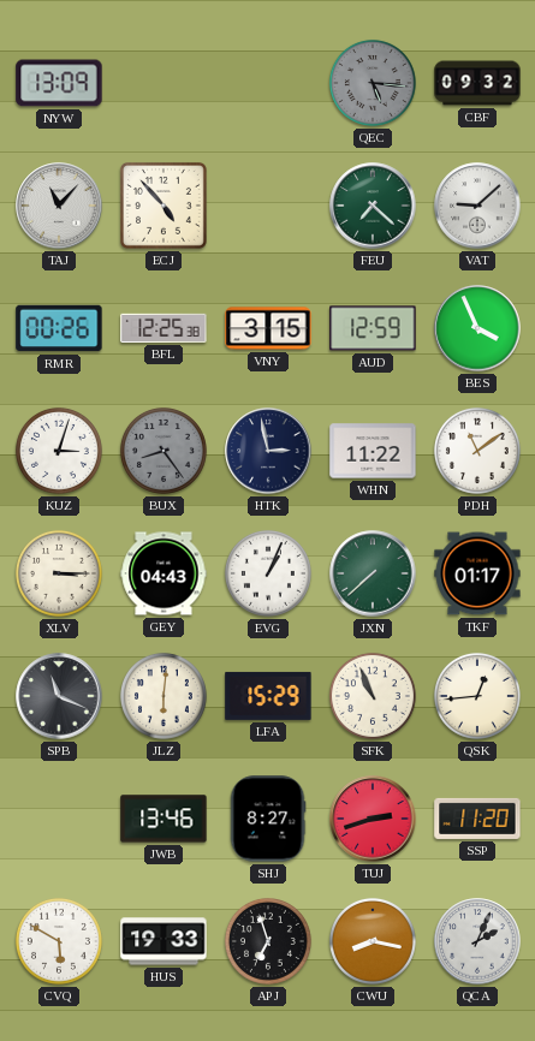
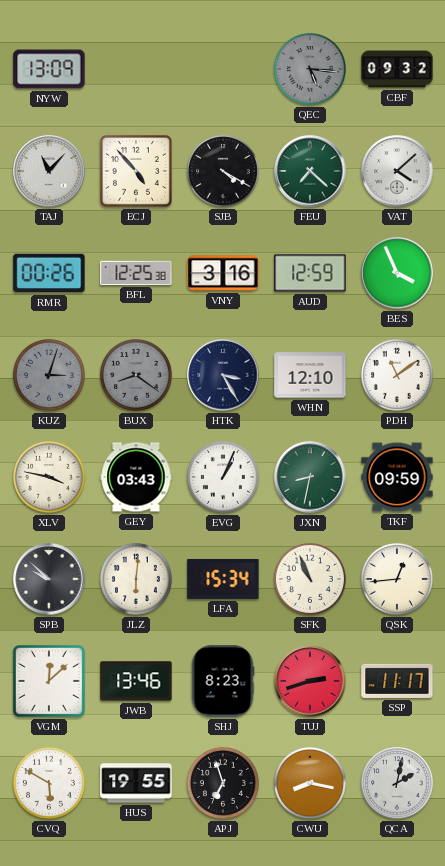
SJB: none -> 4:20 (223, 171)
VAT: 9:08 -> 4:08 (397, 171)
VNY: 3:15 -> 3:16 (223, 273)
KUZ dial: white -> grey (49, 375)
BUX: 8:24 -> 8:21 (136, 375)
HTK: 2:58 -> 3:25 (223, 375)
WHN: 11:22 -> 12:10 (310, 375)
XLV: 3:15 -> 3:47 (49, 477)
GEY: 04:43 -> 03:43 (136, 477)
JXN: 7:38 -> 8:32 (310, 477)
TKF: 01:17 -> 09:59 (397, 477)
SPB: 11:19 -> 9:52 (49, 579)
LFA: 15:29 -> 15:34 (223, 579)
VGM: none -> 12:08 (49, 681)
SHJ: 8:27 -> 8:23 (223, 681)
SSP: 11:20 -> 11:17 (397, 681)
HUS: 19:33 -> 19:55 (136, 783)
QCA: 2:04 -> 2:02 (397, 783)
